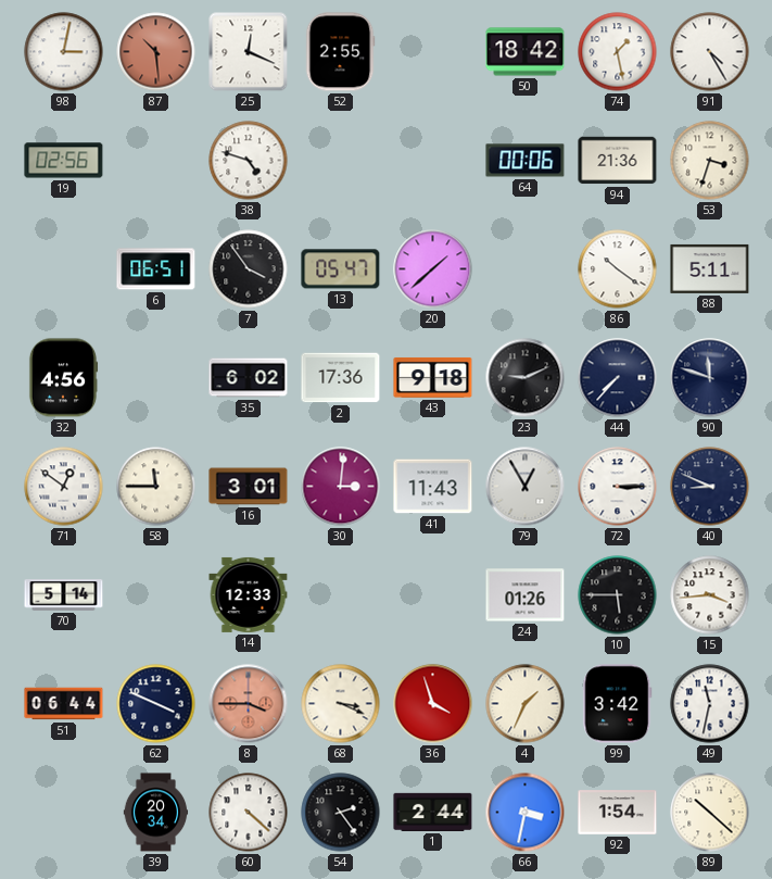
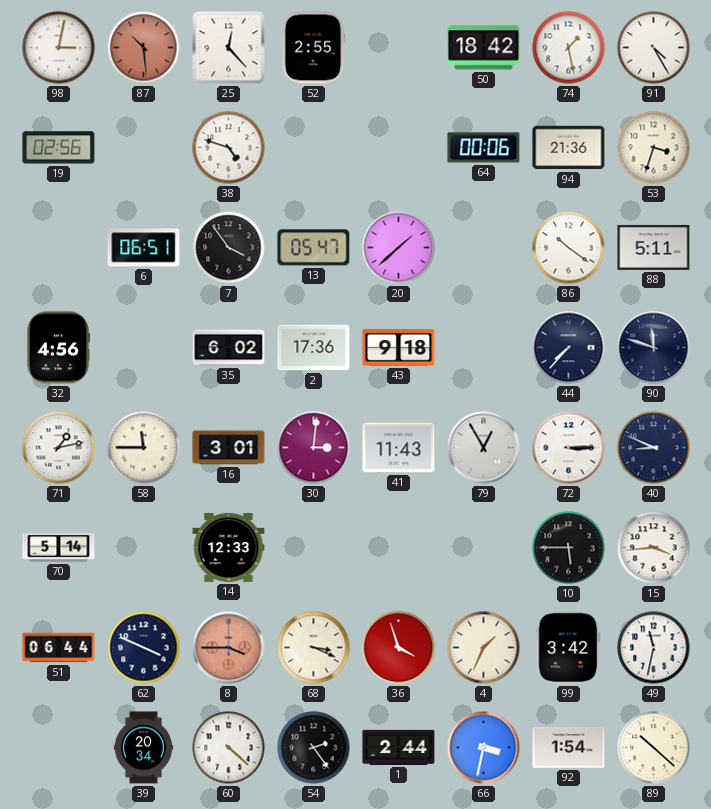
25: 12:19 -> 12:23 (229, 48)
23: 9:11 -> none (526, 378)
71: 12:51 -> 1:13 (59, 448)
24: 01:26 -> none (526, 595)
